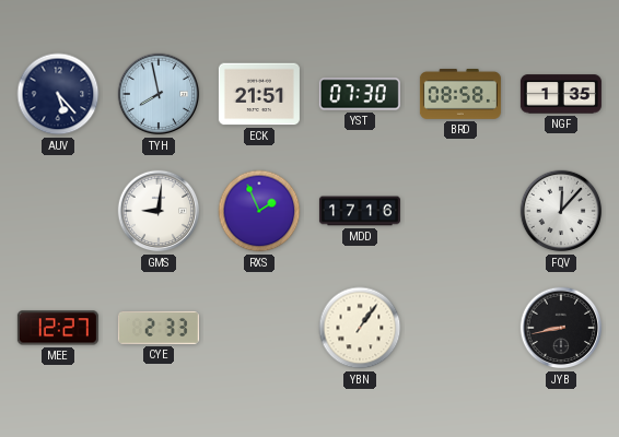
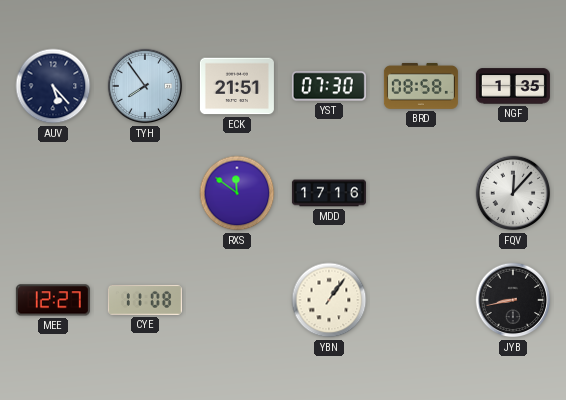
TYH: 7:58 -> 7:54 (145, 86)
GMS: 9:01 -> none (159, 211)
RXS: 1:56 -> 11:51 (237, 193)
CYE: 2:33 -> 11:08 (145, 300)
